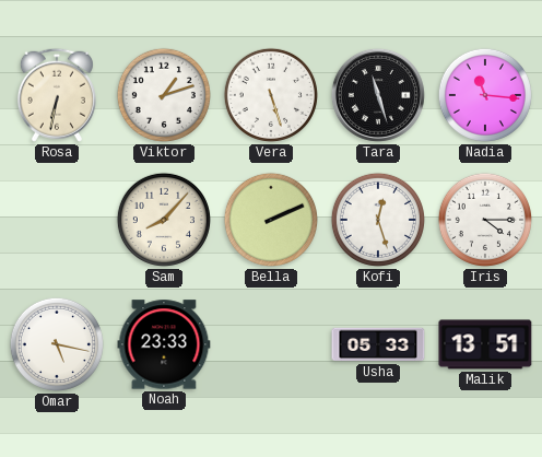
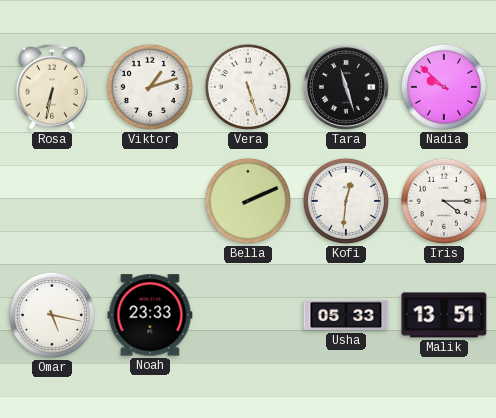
Nadia: 11:16 -> 9:52 (444, 87)
Sam: 8:07 -> none (164, 220)
Kofi: 12:27 -> 12:31 (346, 201)
